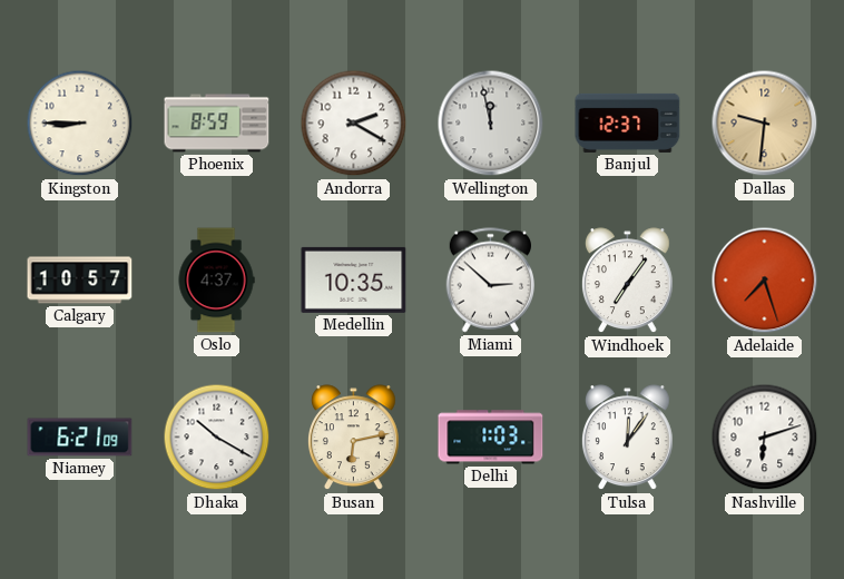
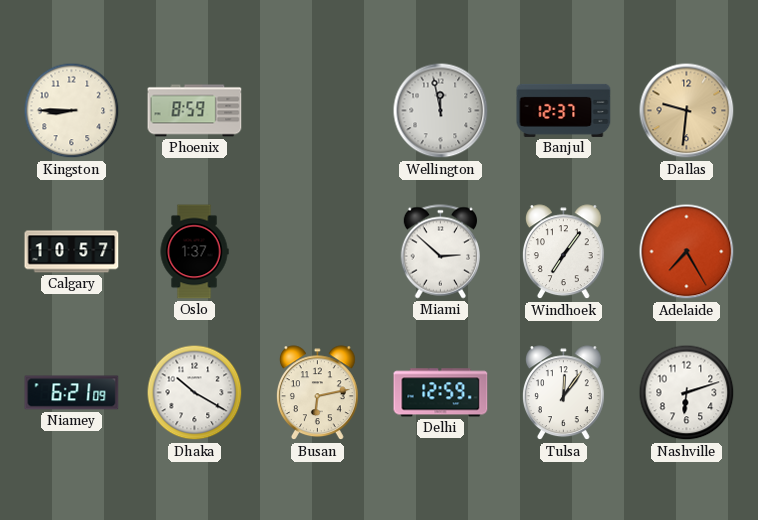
Andorra: 2:20 -> none (354, 124)
Oslo: 4:37 -> 1:37 (194, 252)
Medellin: 10:35 -> none (354, 279)
Adelaide: 7:27 -> 7:25 (687, 252)
Delhi: 1:03 -> 12:59 (441, 393)
